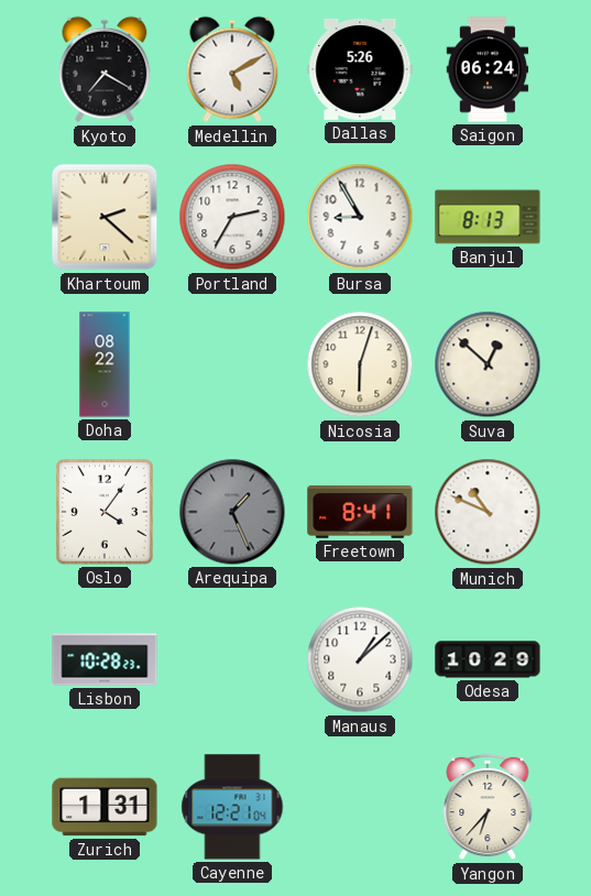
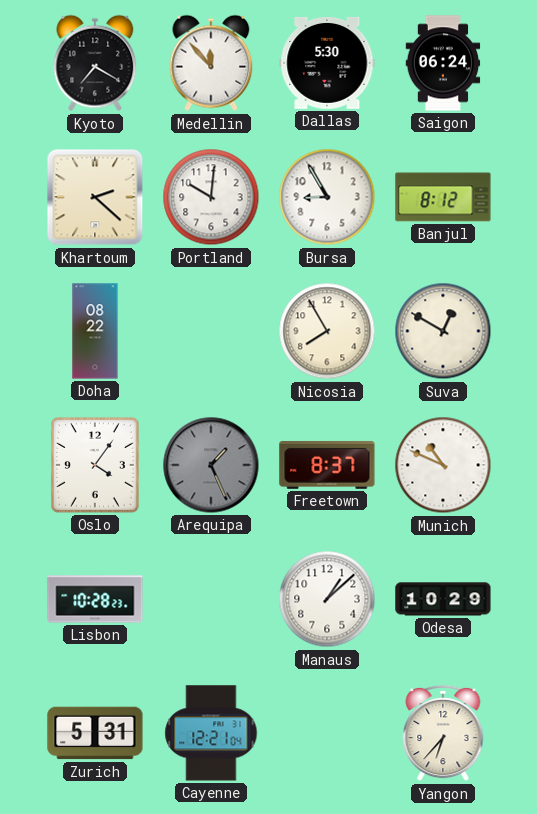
Medellin: 5:10 -> 11:53 (211, 63)
Dallas: 5:26 -> 5:30 (327, 63)
Portland: 2:35 -> 10:01 (211, 197)
Banjul: 8:13 -> 8:12 (443, 197)
Nicosia: 6:03 -> 7:55 (327, 331)
Suva: 12:52 -> 12:50 (443, 331)
Freetown: 8:41 -> 8:37 (327, 465)
Zurich: 1:31 -> 5:31 (95, 733)
